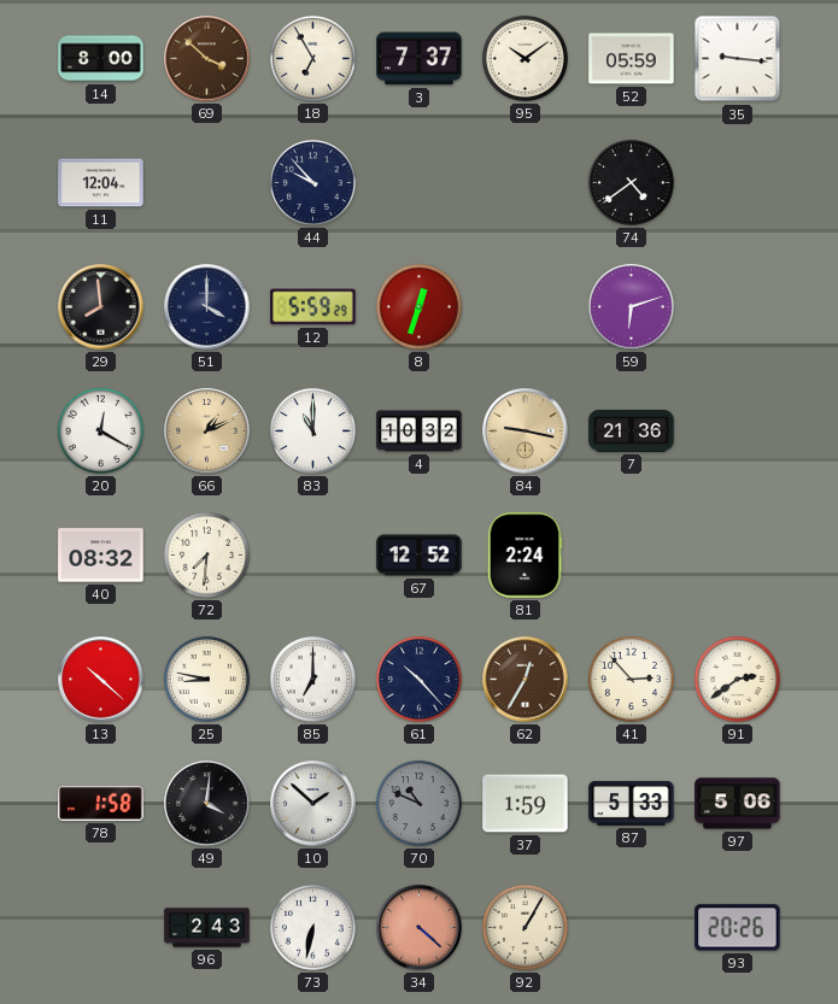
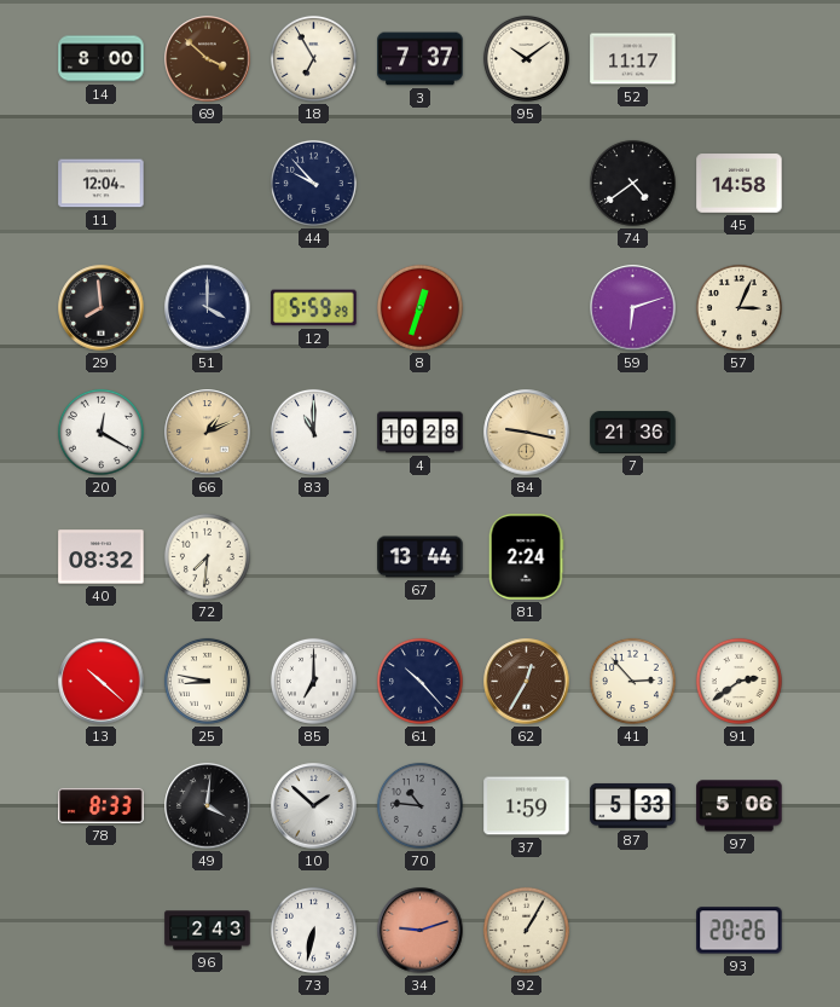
52: 05:59 -> 11:17 (633, 59)
35: 9:16 -> none (738, 59)
45: none -> 14:58 (740, 184)
57: none -> 3:04 (738, 307)
4: 10:32 -> 10:28 (421, 433)
67: 12:52 -> 13:44 (421, 557)
78: 1:58 -> 8:33 (102, 805)
70: 10:49 -> 10:46 (419, 805)
34: 4:22 -> 9:12 (421, 931)
